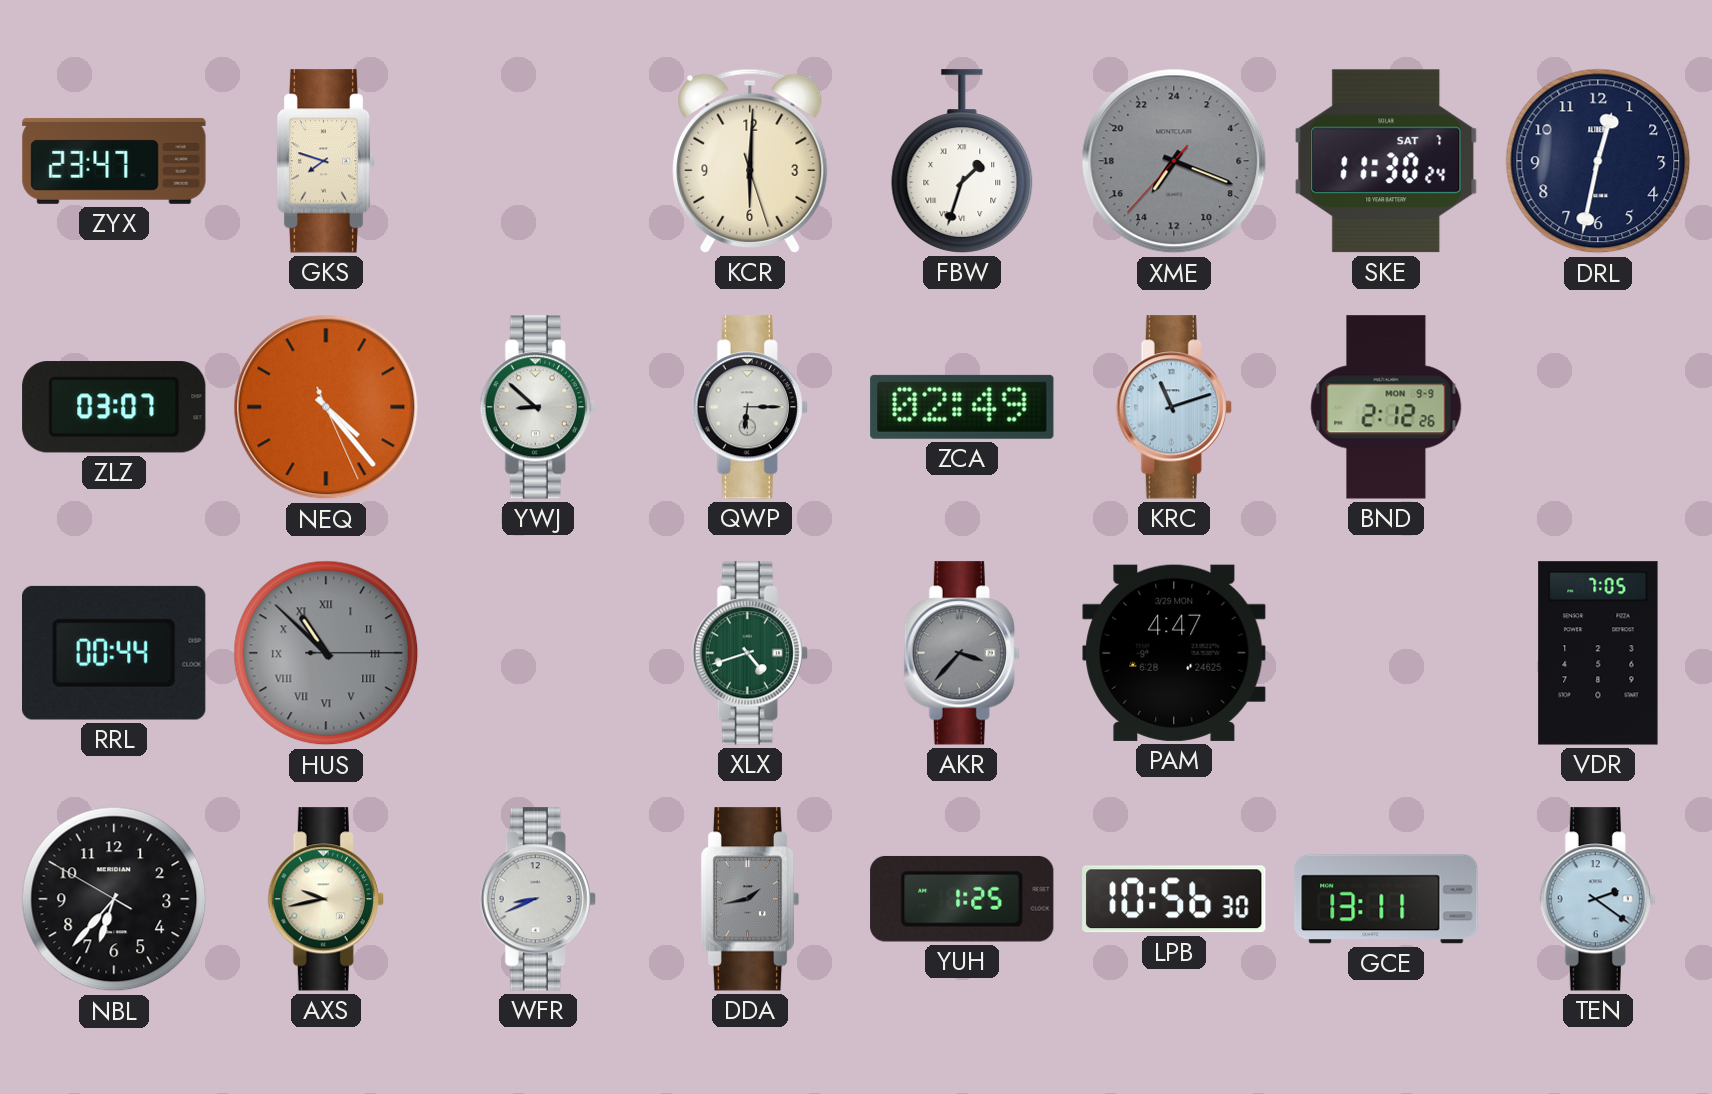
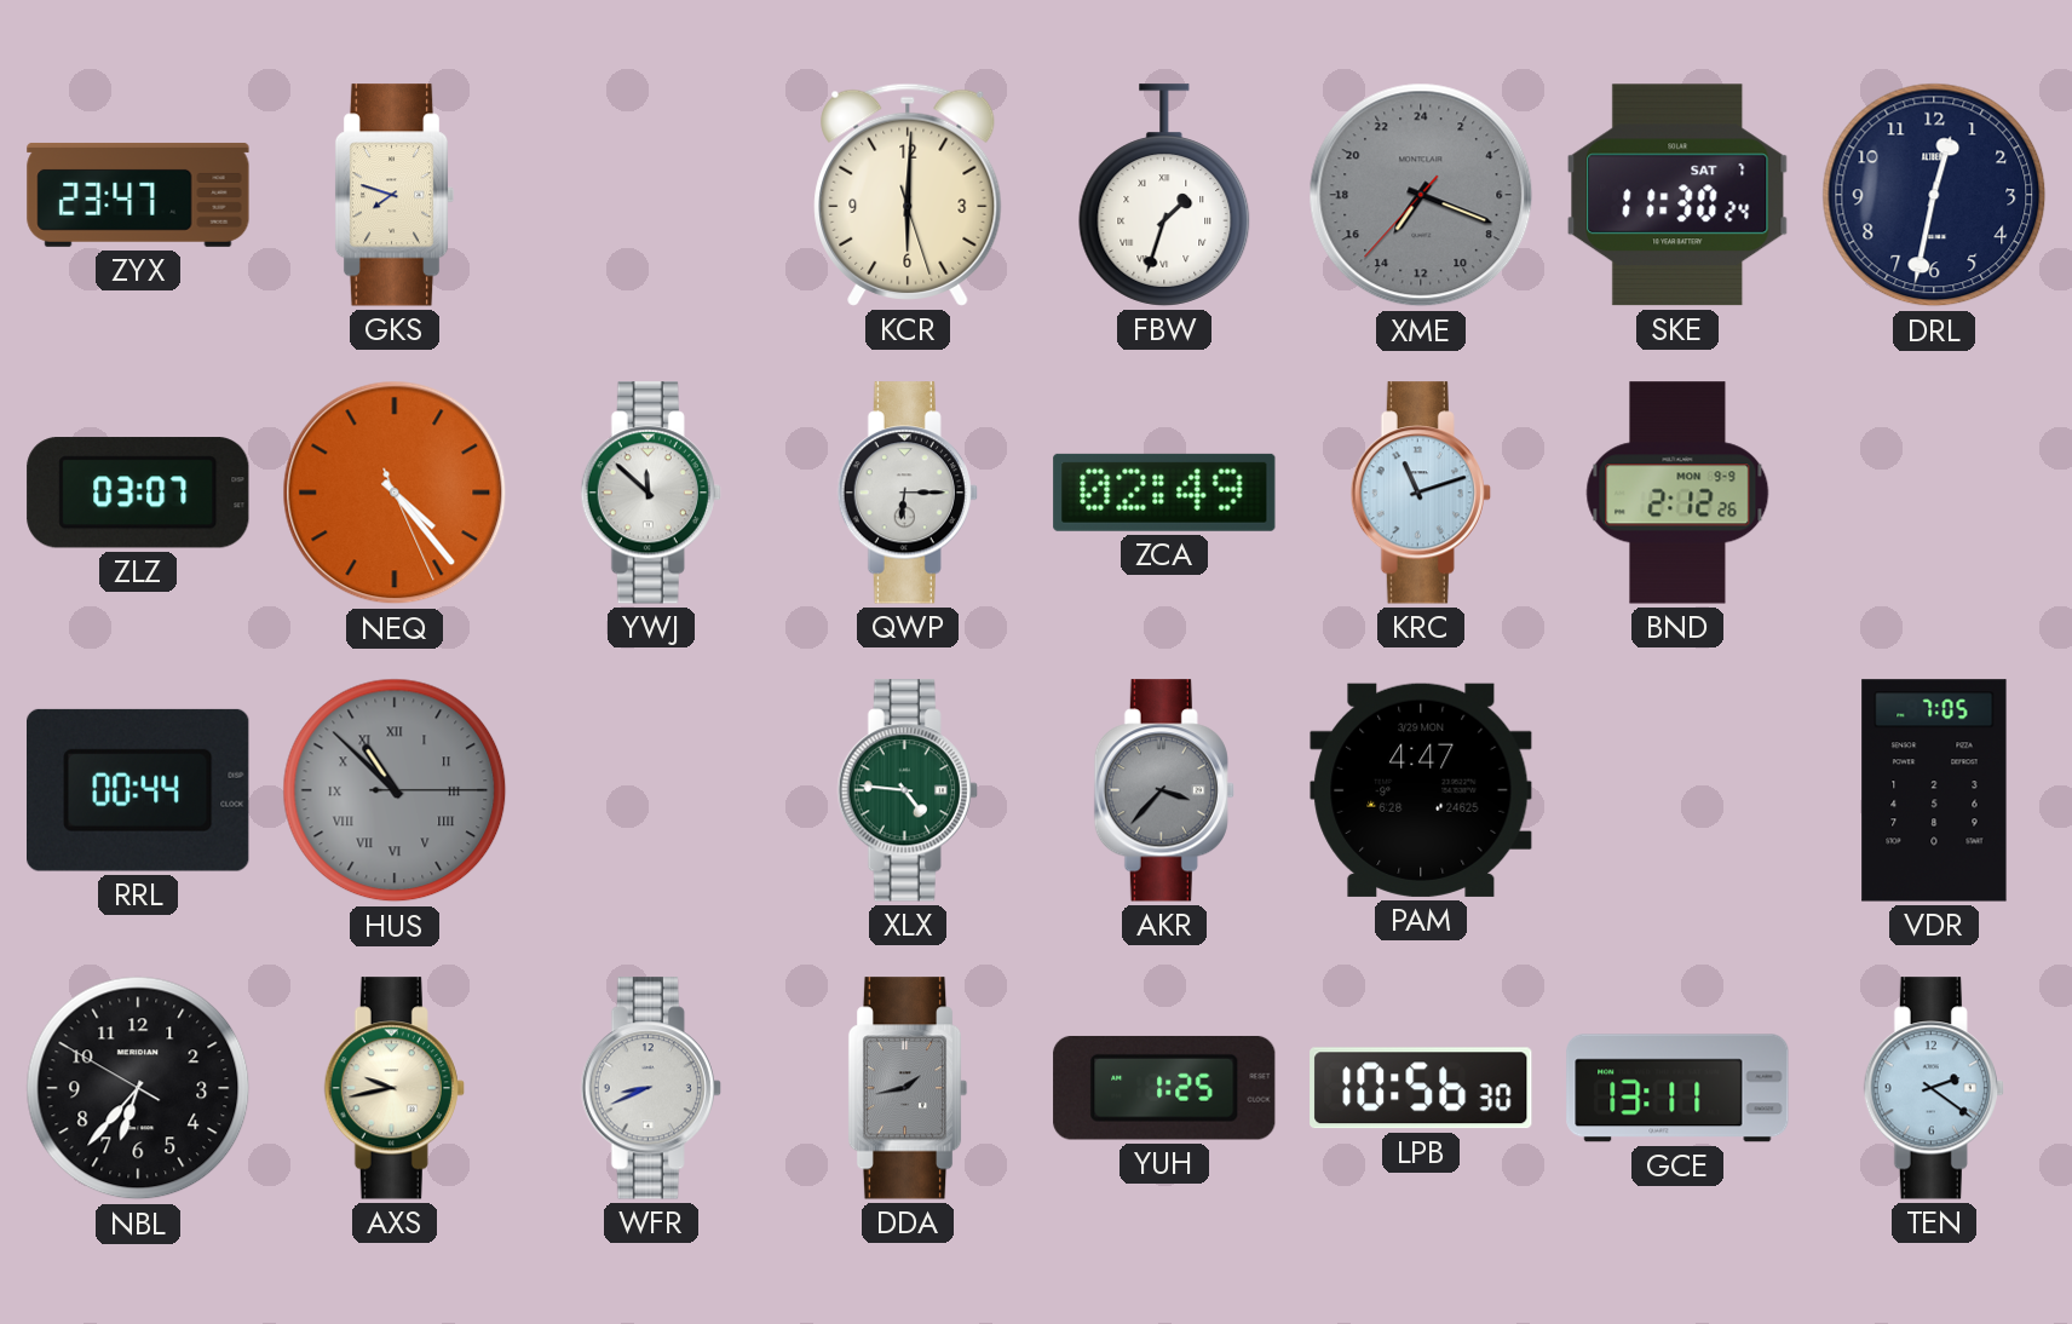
YWJ: 8:52 -> 11:52 (651, 493)
XLX: 4:42 -> 4:46 (908, 790)
